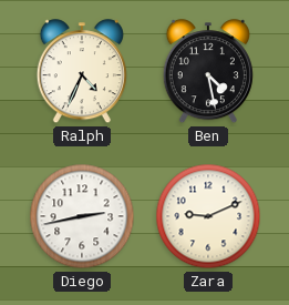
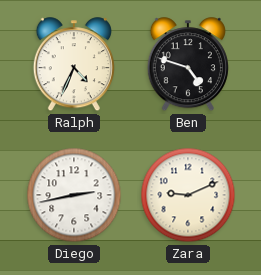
Ben: 4:28 -> 4:48 (188, 65)
